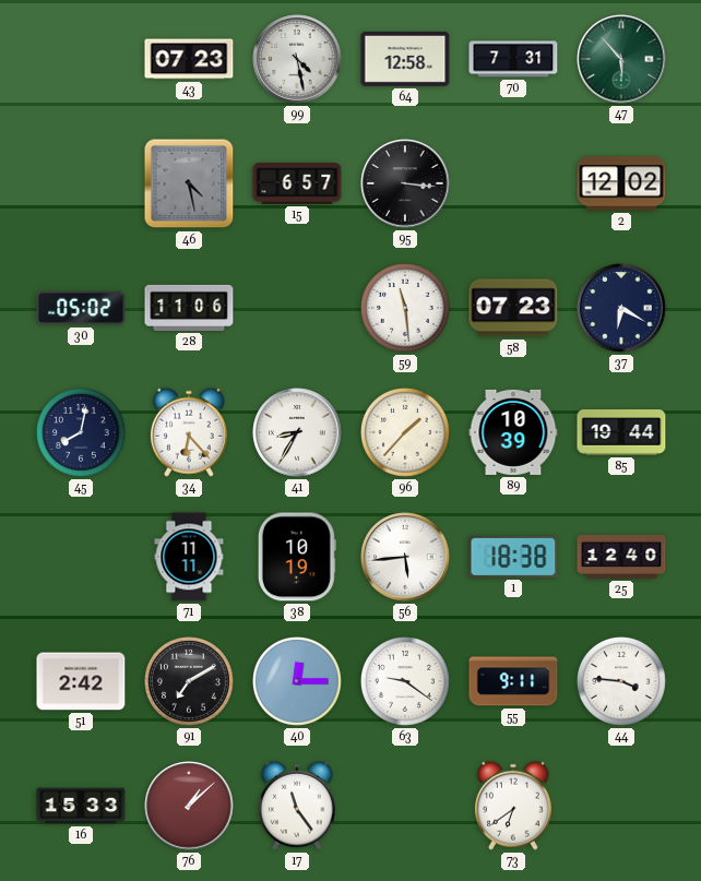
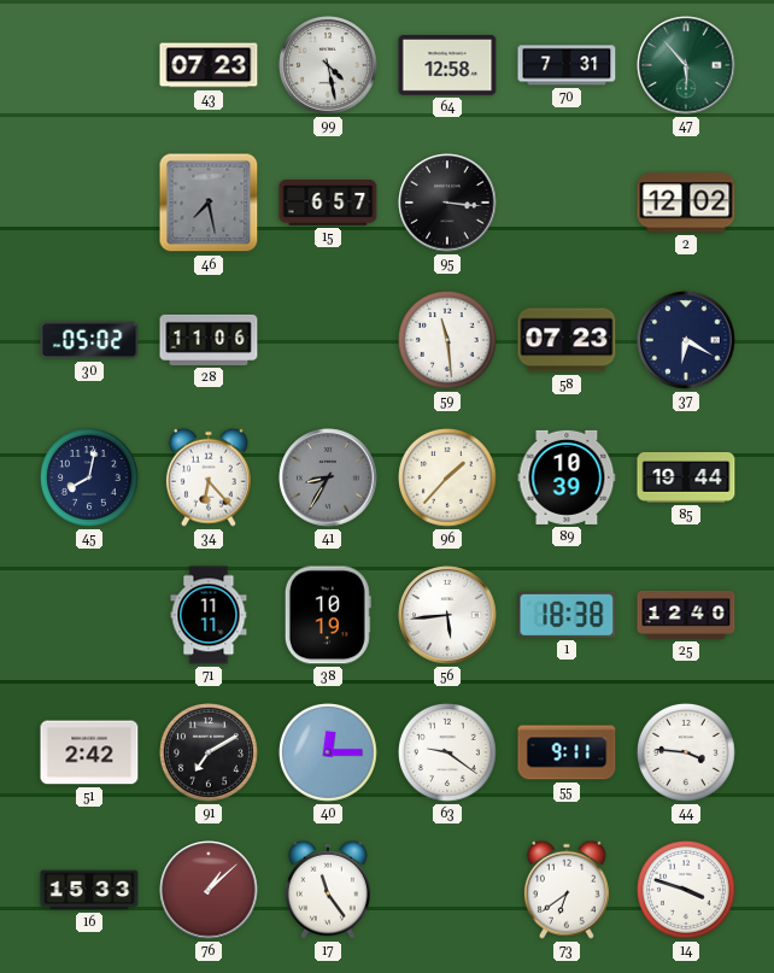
46: 4:28 -> 7:28 (209, 203)
41 dial: white -> grey (328, 477)
14: none -> 3:48 (687, 891)
